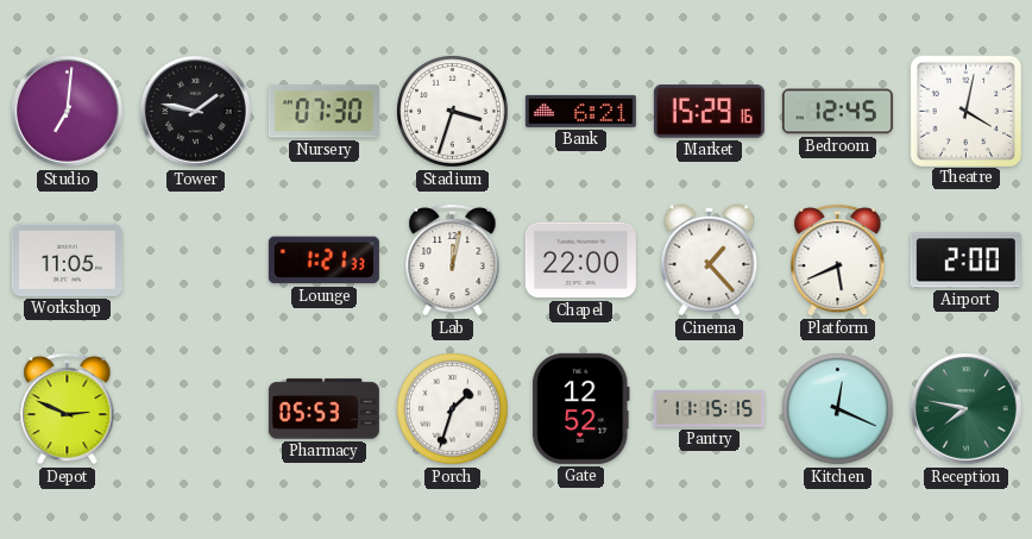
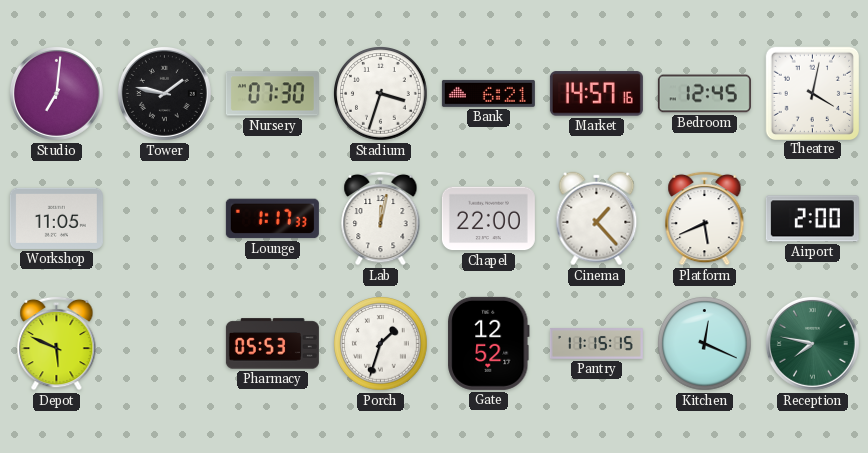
Market: 15:29 -> 14:57 (596, 94)
Lounge: 1:21 -> 1:17 (272, 219)
Depot: 2:49 -> 5:49 (57, 343)
